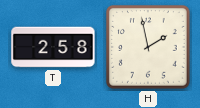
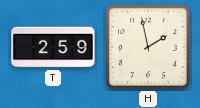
T: 2:58 -> 2:59 (53, 47)
